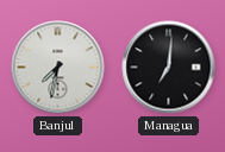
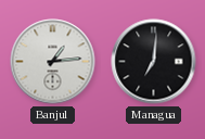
Banjul: 7:32 -> 1:14 (53, 62)
